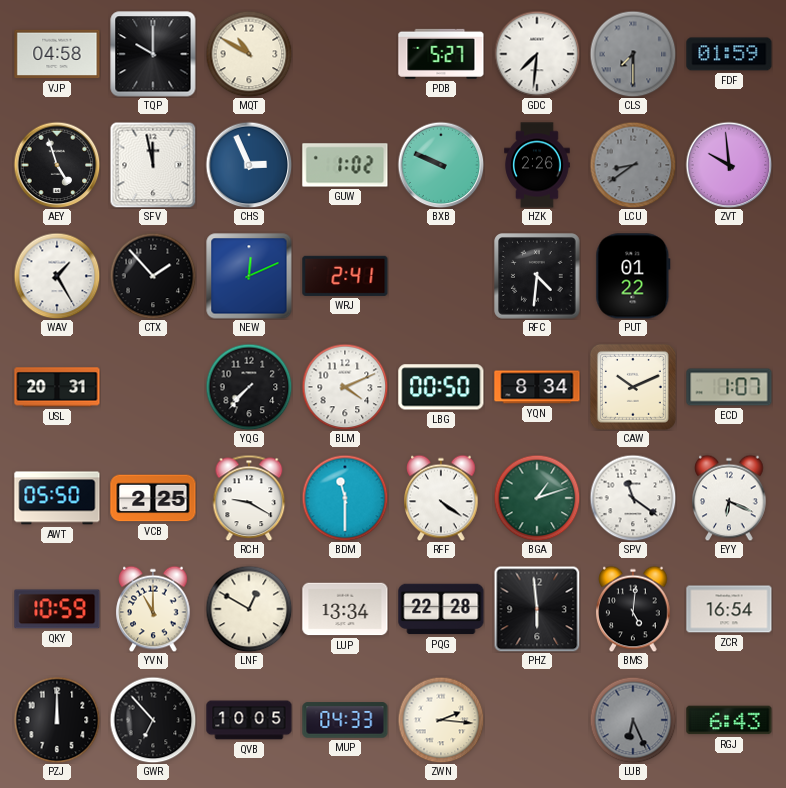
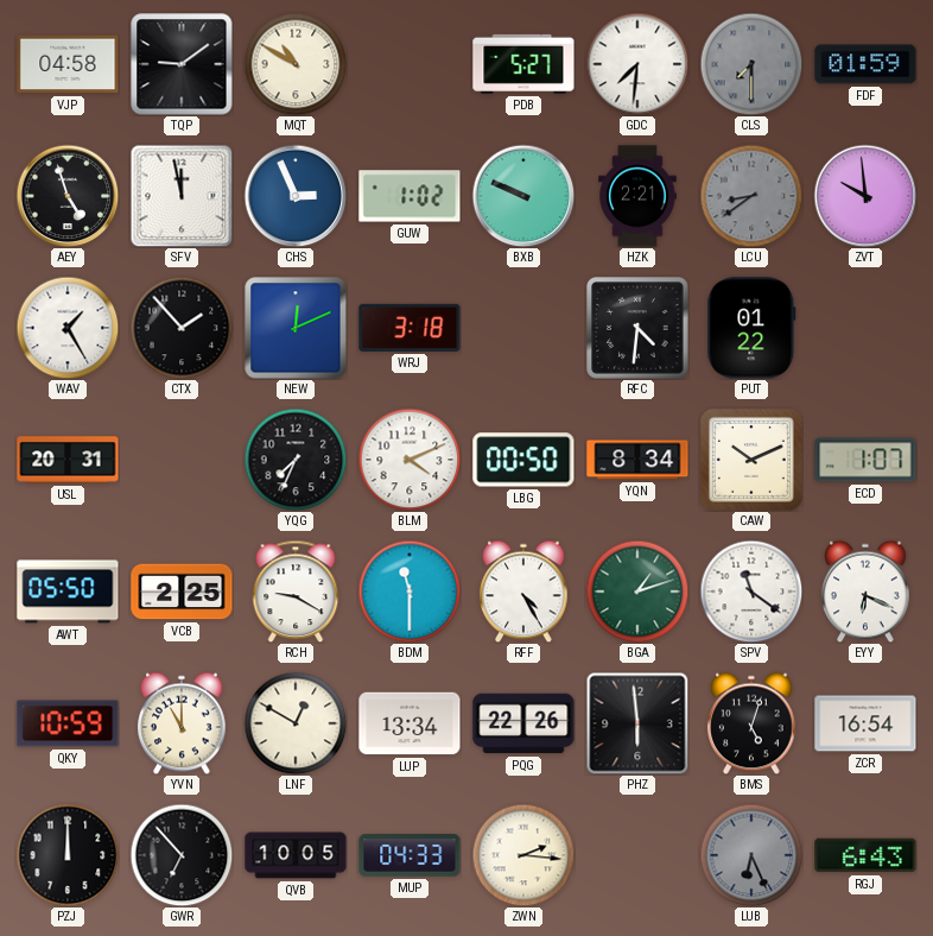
TQP: 10:00 -> 9:09 (182, 64)
HZK: 2:26 -> 2:21 (637, 196)
WRJ: 2:41 -> 3:18 (410, 328)
YQG: 7:37 -> 7:34 (296, 460)
RFF: 4:21 -> 4:25 (523, 592)
PQG: 22:28 -> 22:26 (523, 723)
BMS: 5:01 -> 5:03 (751, 723)
